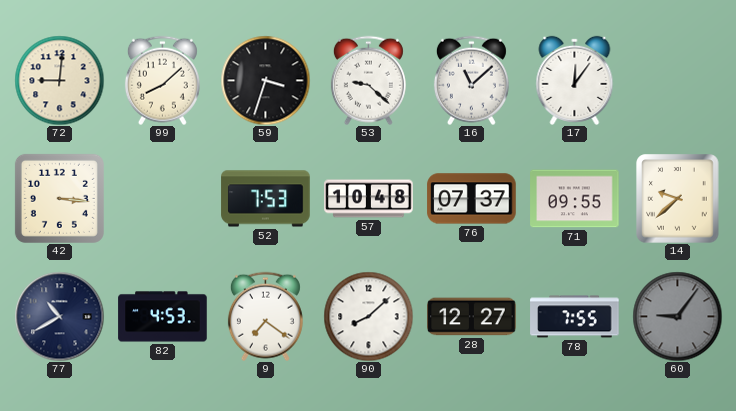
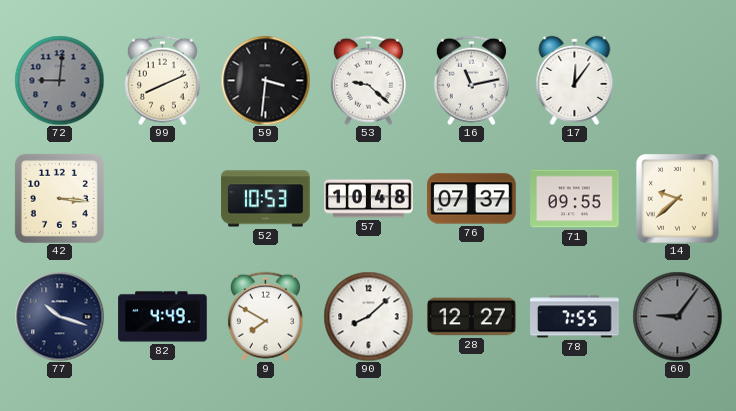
72 dial: cream -> grey (59, 80)
99: 8:08 -> 8:11 (162, 80)
59: 3:33 -> 3:31 (265, 80)
16: 11:08 -> 11:13 (471, 80)
52: 7:53 -> 10:53 (266, 199)
77: 10:40 -> 10:18 (59, 316)
82: 4:53 -> 4:49 (163, 317)
9: 7:21 -> 7:50 (265, 316)
